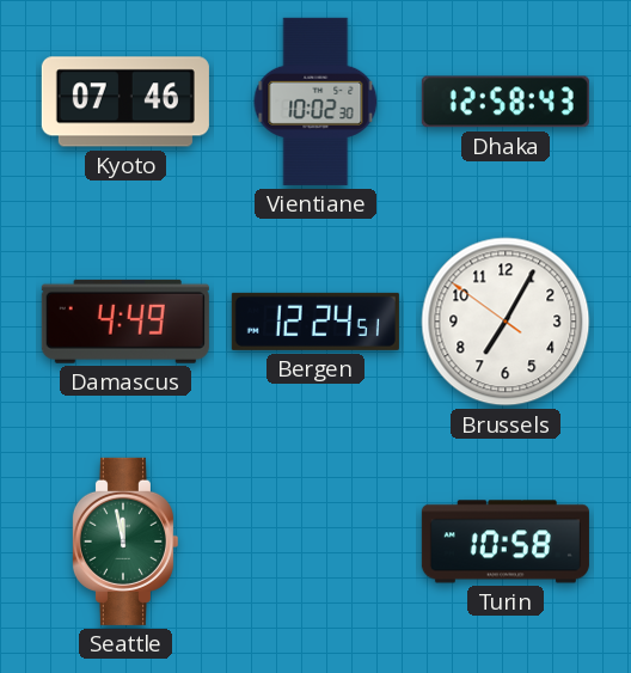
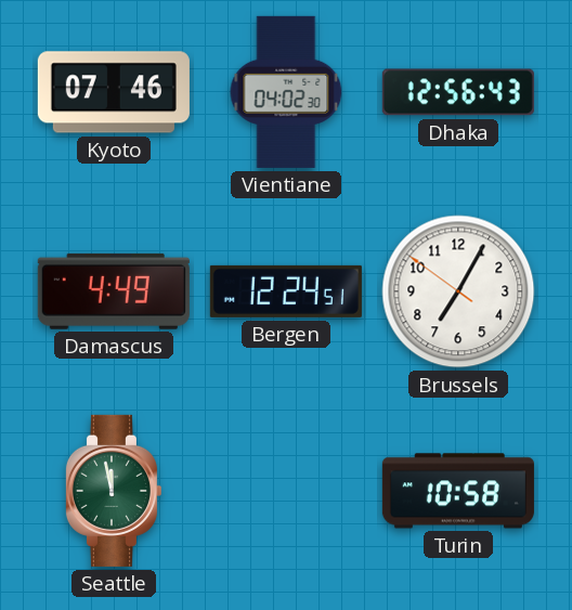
Vientiane: 10:02 -> 04:02 (286, 92)
Dhaka: 12:58 -> 12:56 (458, 92)
